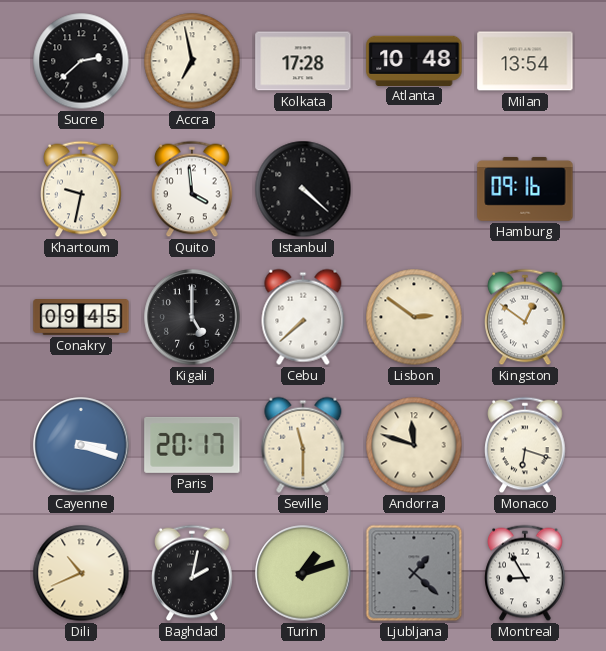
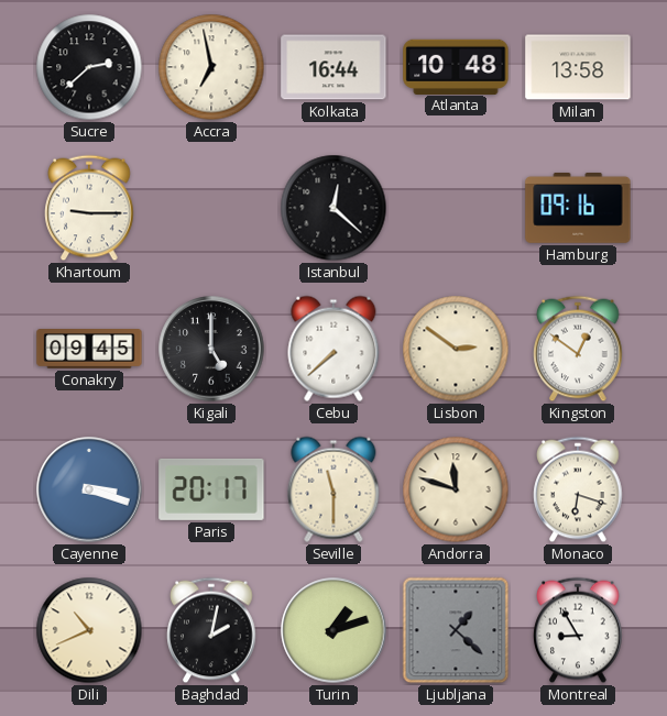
Kolkata: 17:28 -> 16:44 (333, 67)
Milan: 13:54 -> 13:58 (578, 67)
Khartoum: 9:32 -> 9:15 (89, 208)
Quito: 3:59 -> none (192, 189)
Istanbul: 4:22 -> 12:22 (333, 208)
